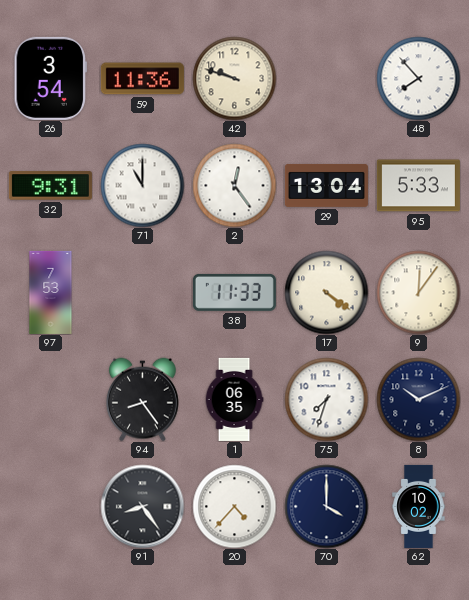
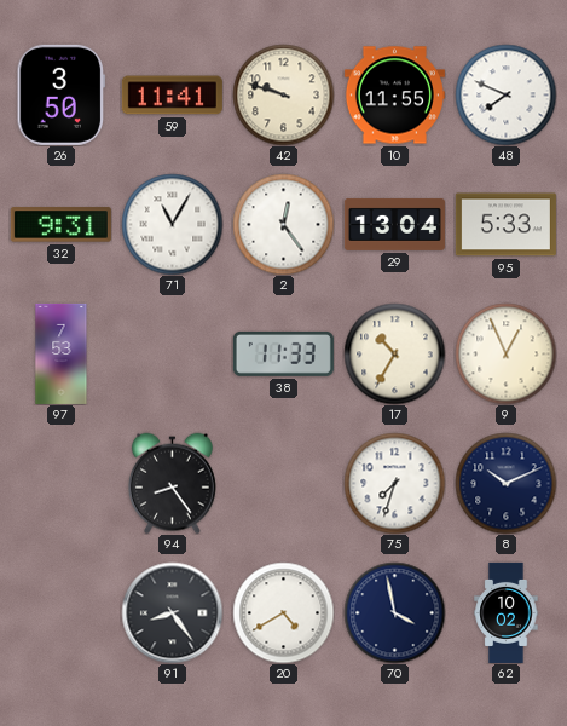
26: 3:54 -> 3:50 (62, 94)
59: 11:36 -> 11:41 (172, 96)
10: none -> 11:55 (394, 96)
48: 7:53 -> 7:49 (505, 94)
71: 11:00 -> 11:05 (172, 224)
17: 4:21 -> 10:35 (394, 353)
9: 12:06 -> 12:56 (505, 353)
1: 06:35 -> none (234, 399)
20: 4:37 -> 4:40 (283, 612)
70: 4:00 -> 3:58 (394, 612)
